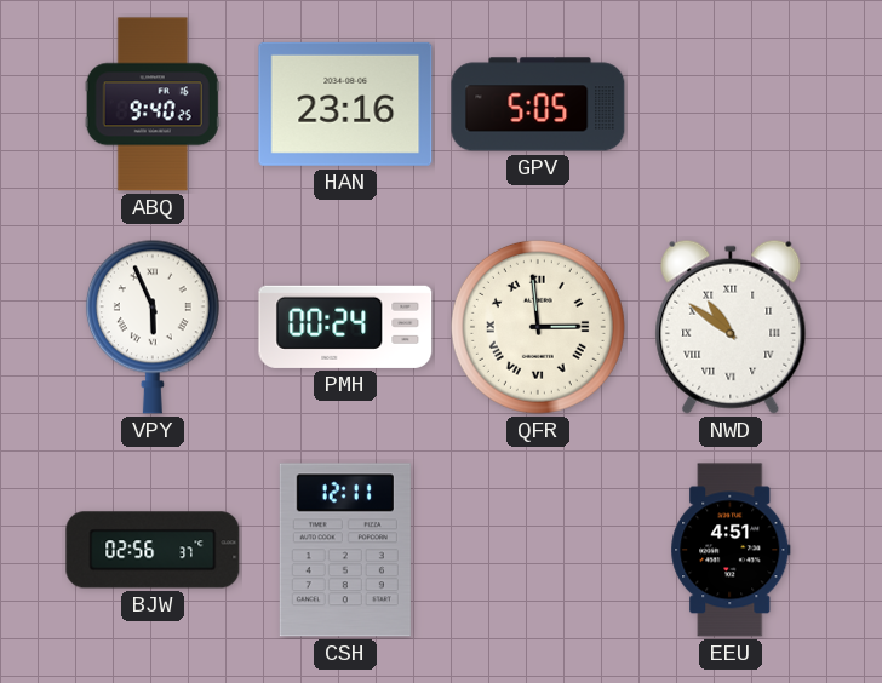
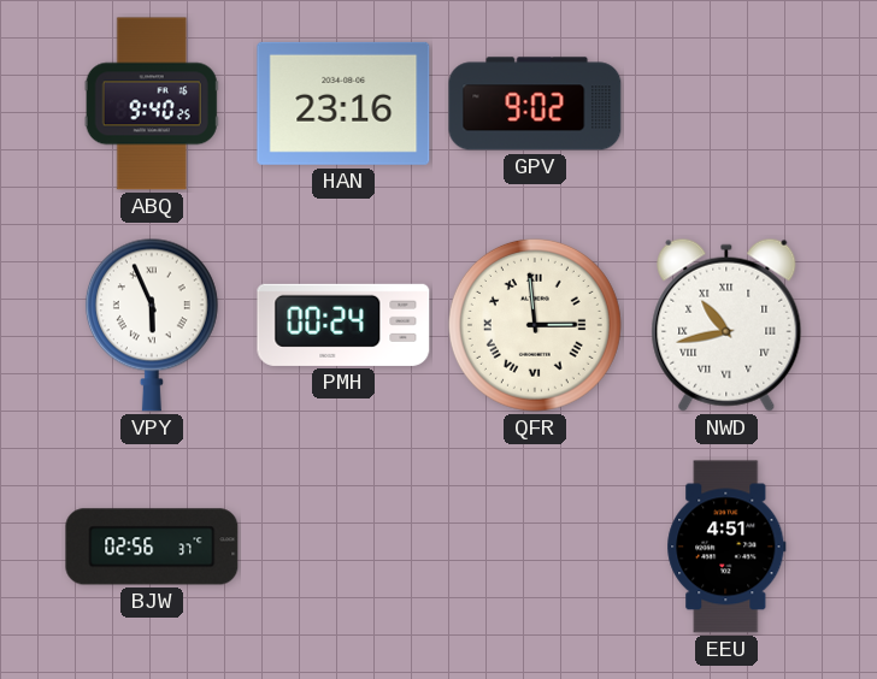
GPV: 5:05 -> 9:02 (535, 104)
NWD: 10:51 -> 10:43 (726, 325)
CSH: 12:11 -> none (345, 550)
